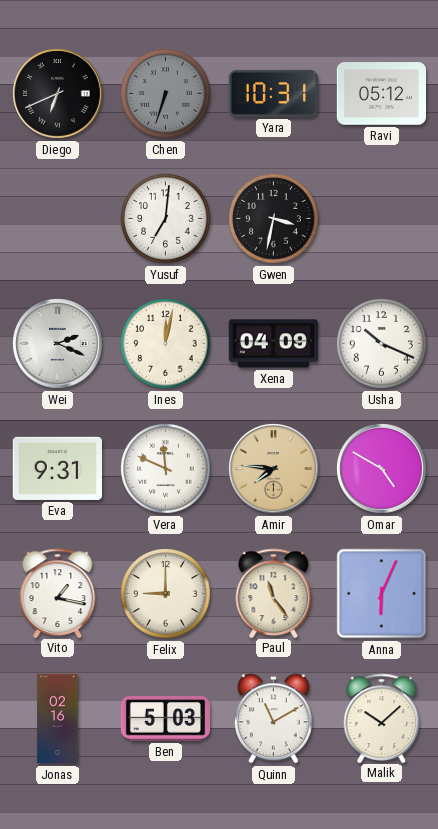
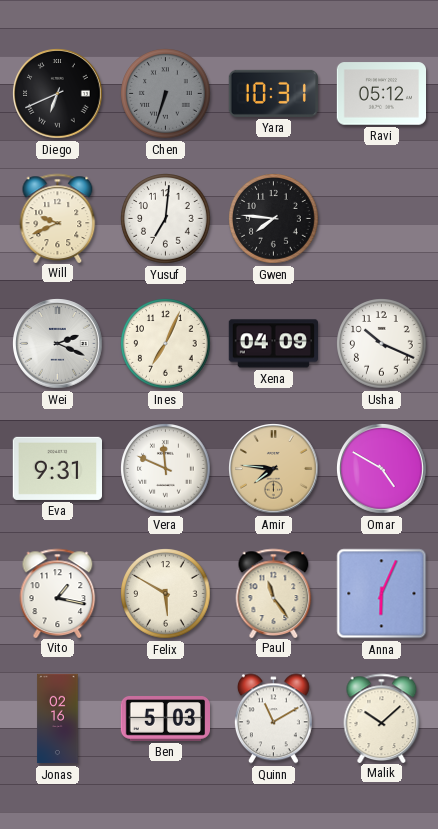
Will: none -> 9:41 (58, 218)
Gwen: 3:32 -> 7:46 (274, 219)
Ines: 12:02 -> 7:04 (166, 344)
Felix: 9:00 -> 5:50 (166, 594)
